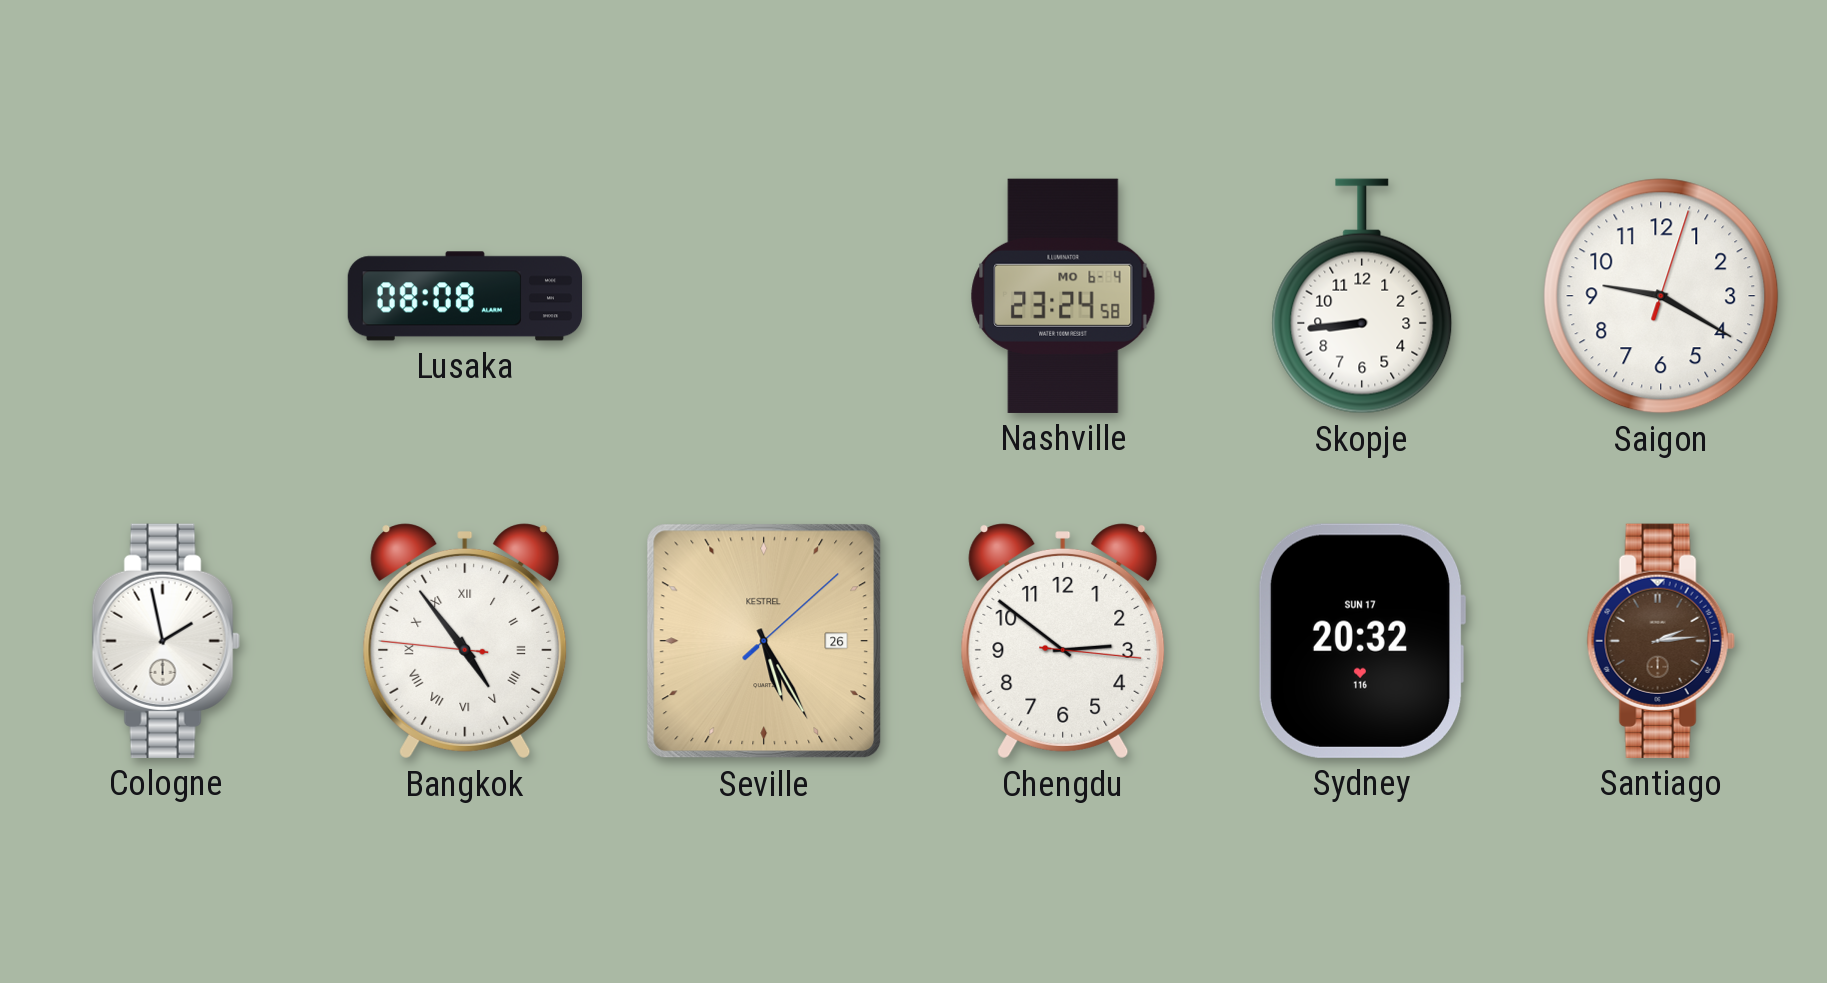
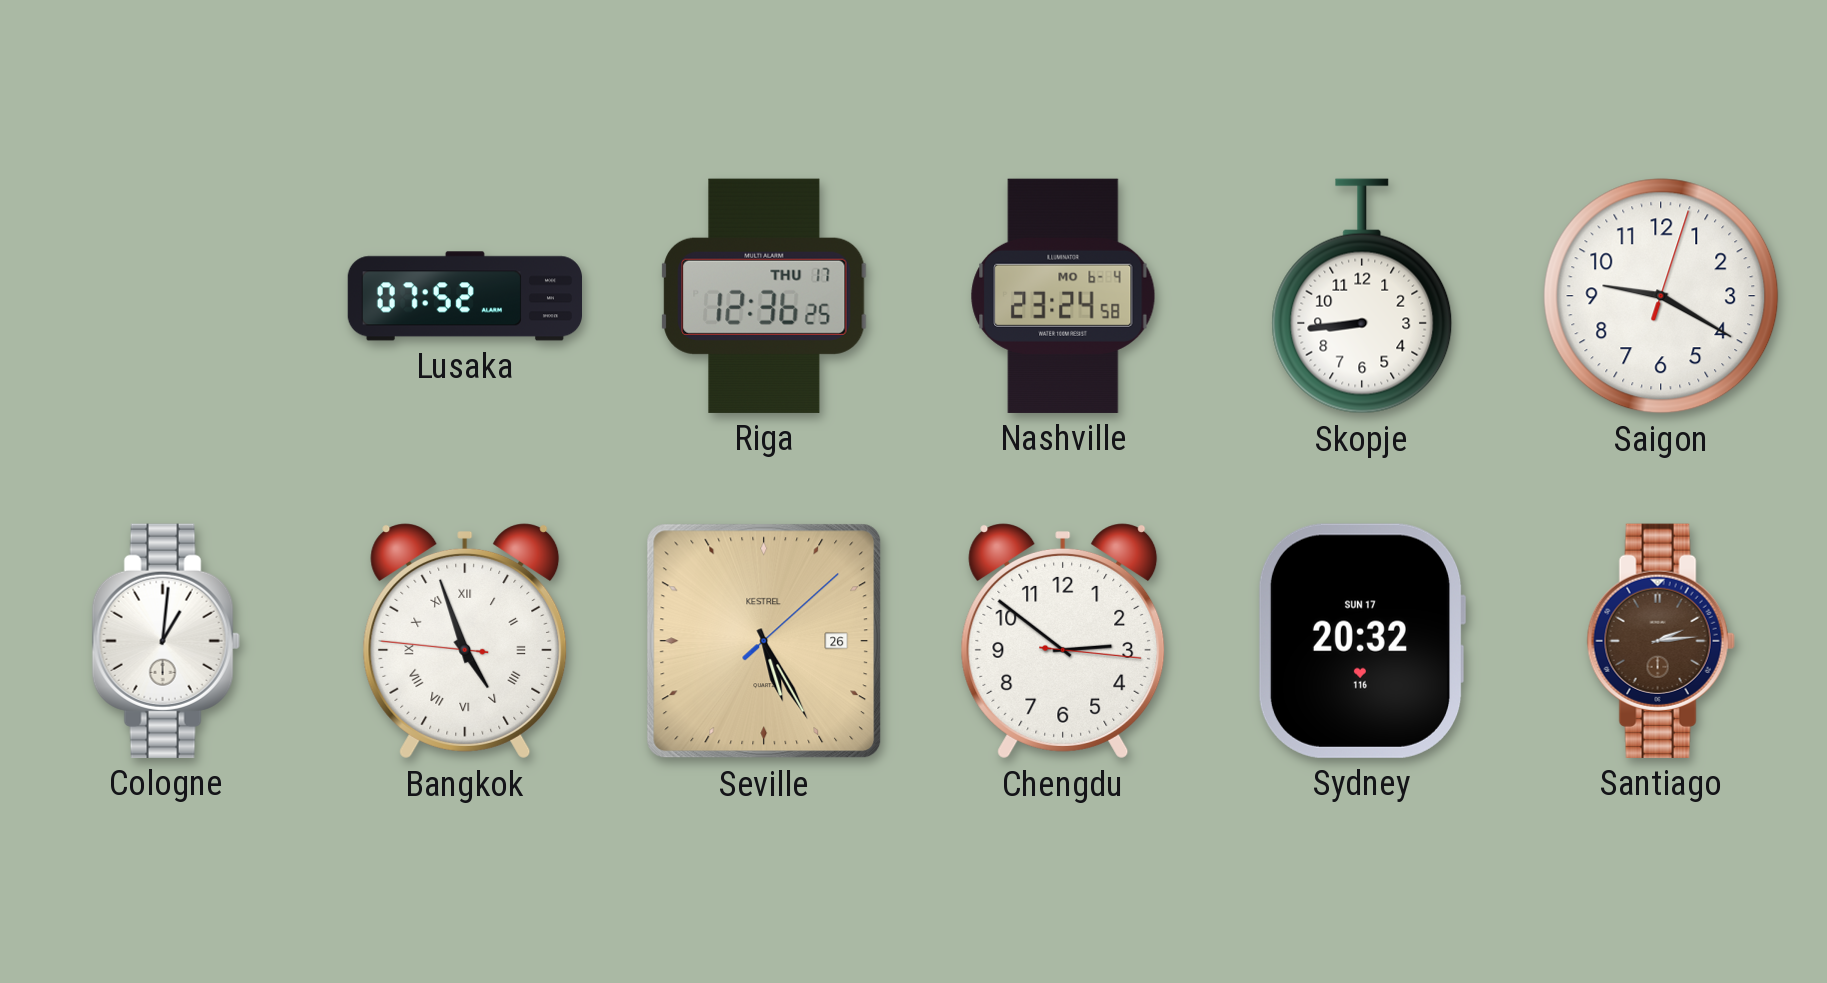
Lusaka: 08:08 -> 07:52 (464, 296)
Riga: none -> 12:36 (764, 296)
Cologne: 1:58 -> 1:01 (166, 641)
Bangkok: 4:53 -> 4:56 (465, 642)
